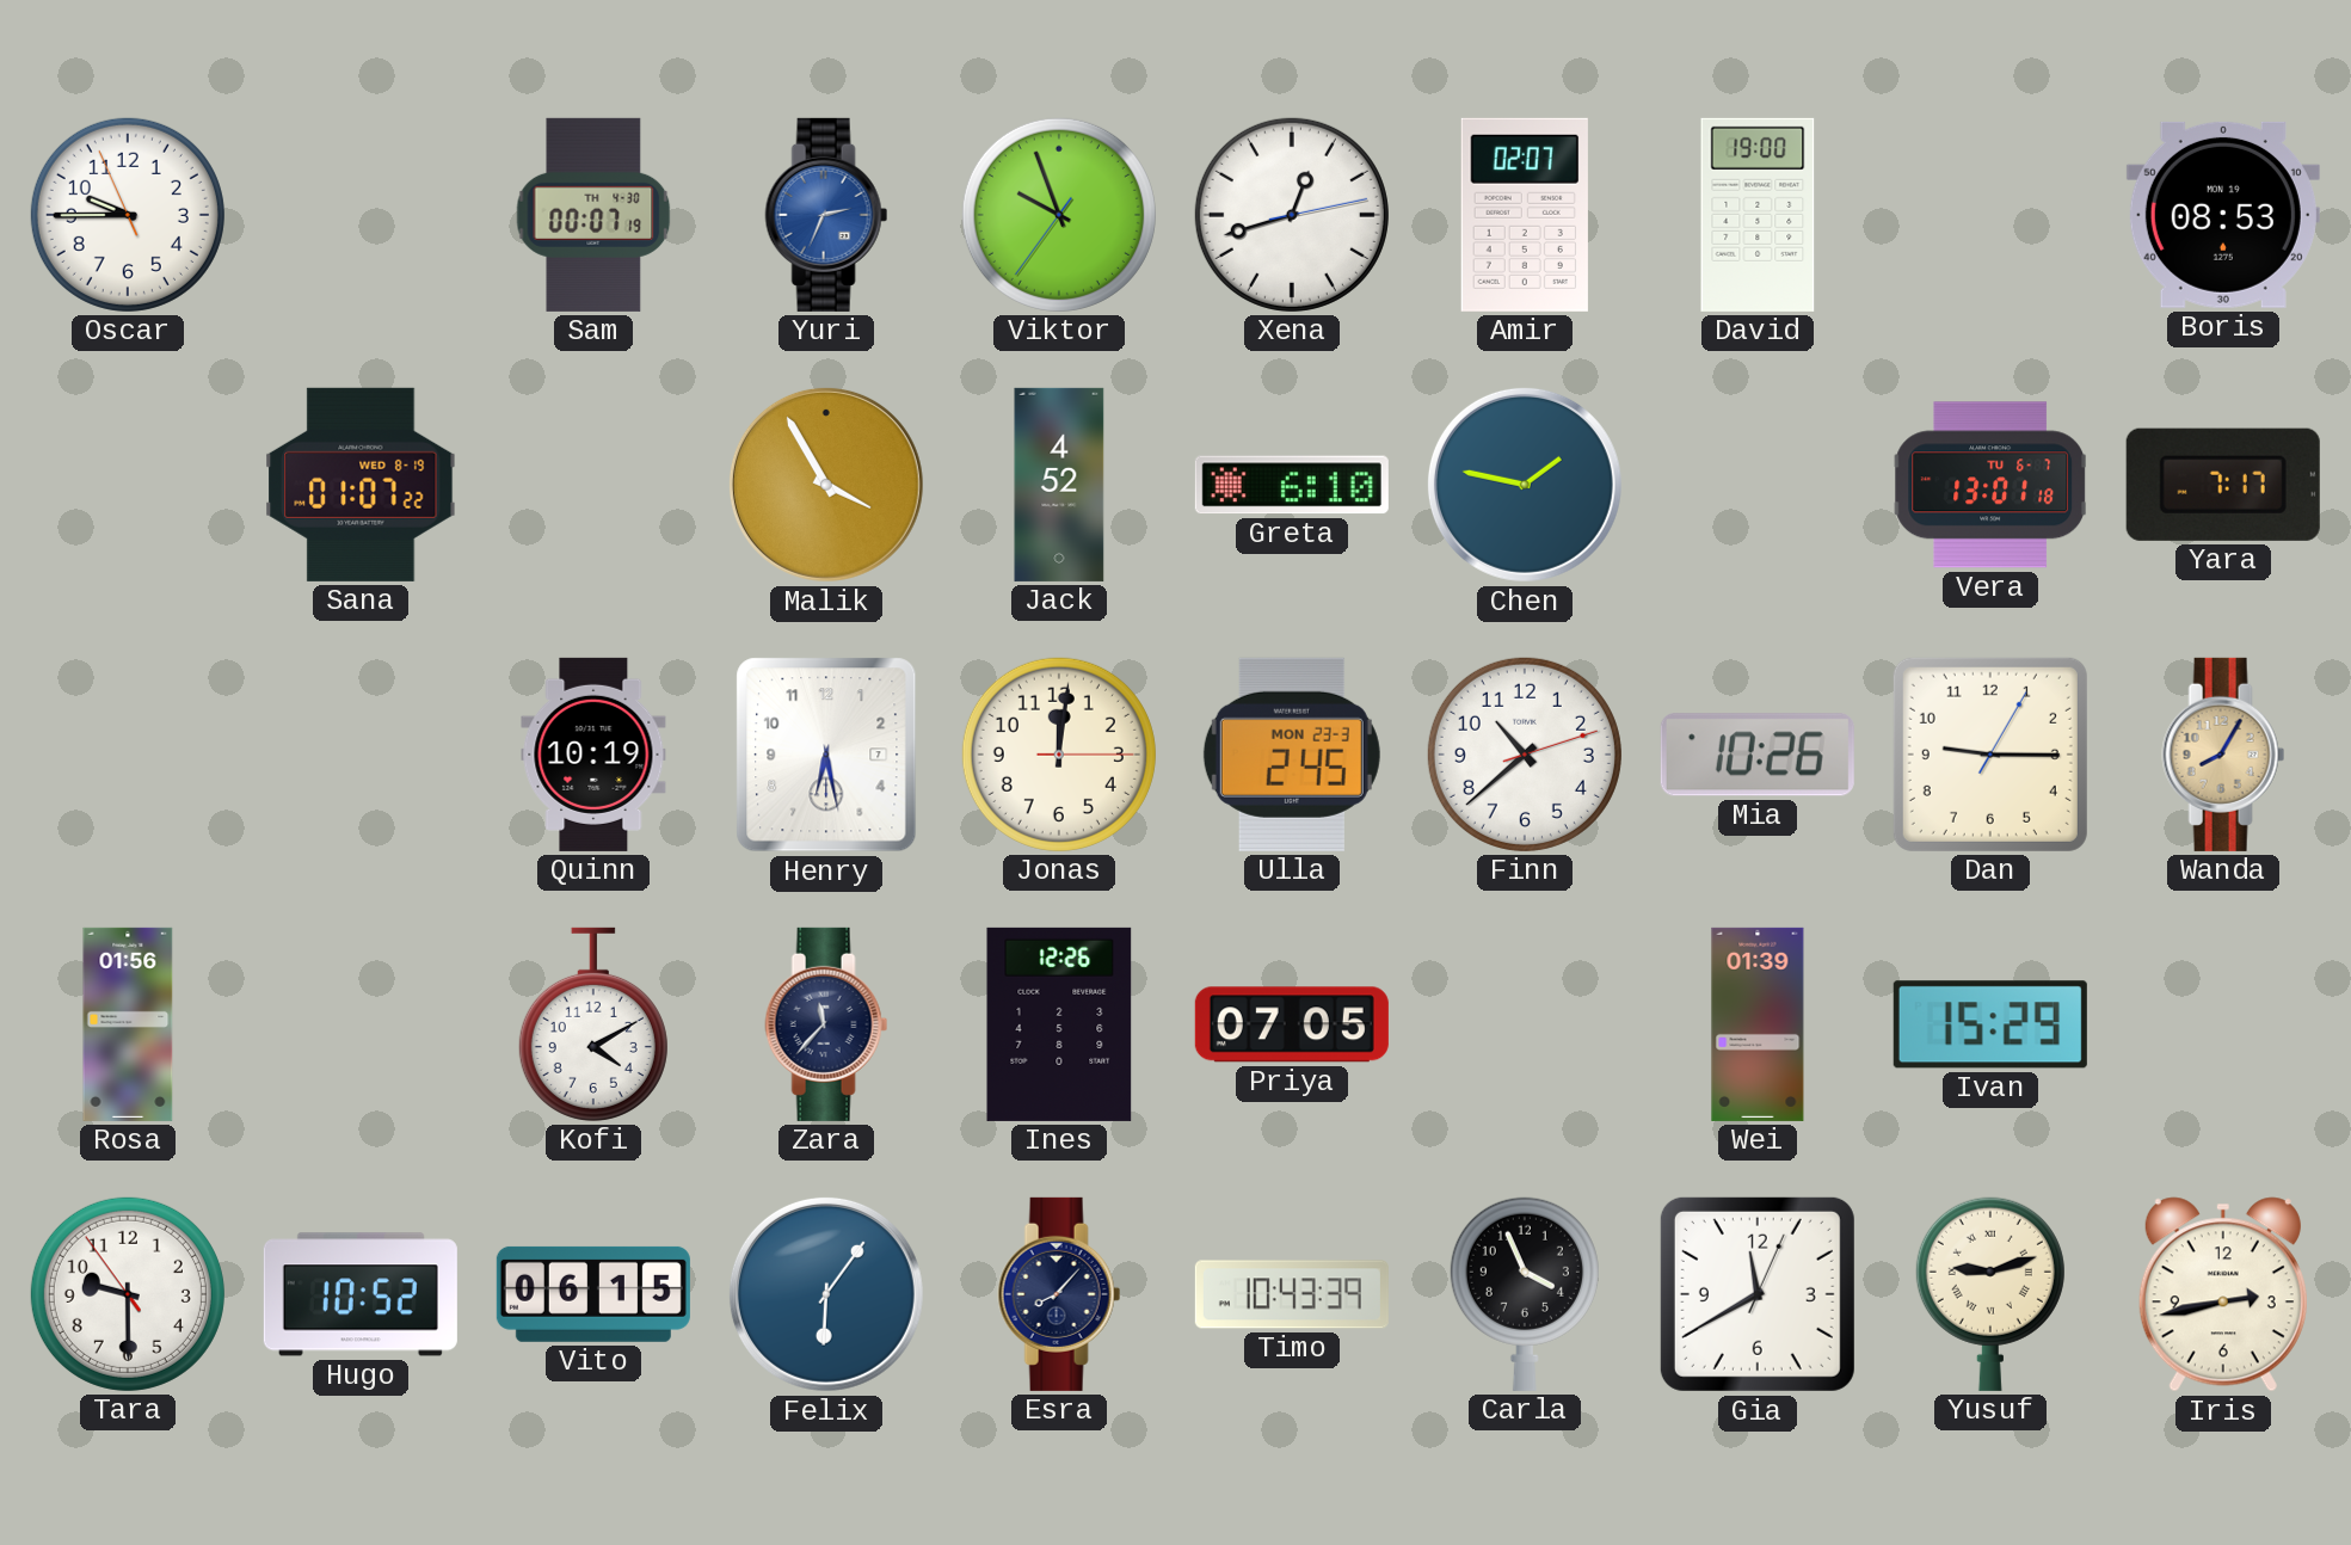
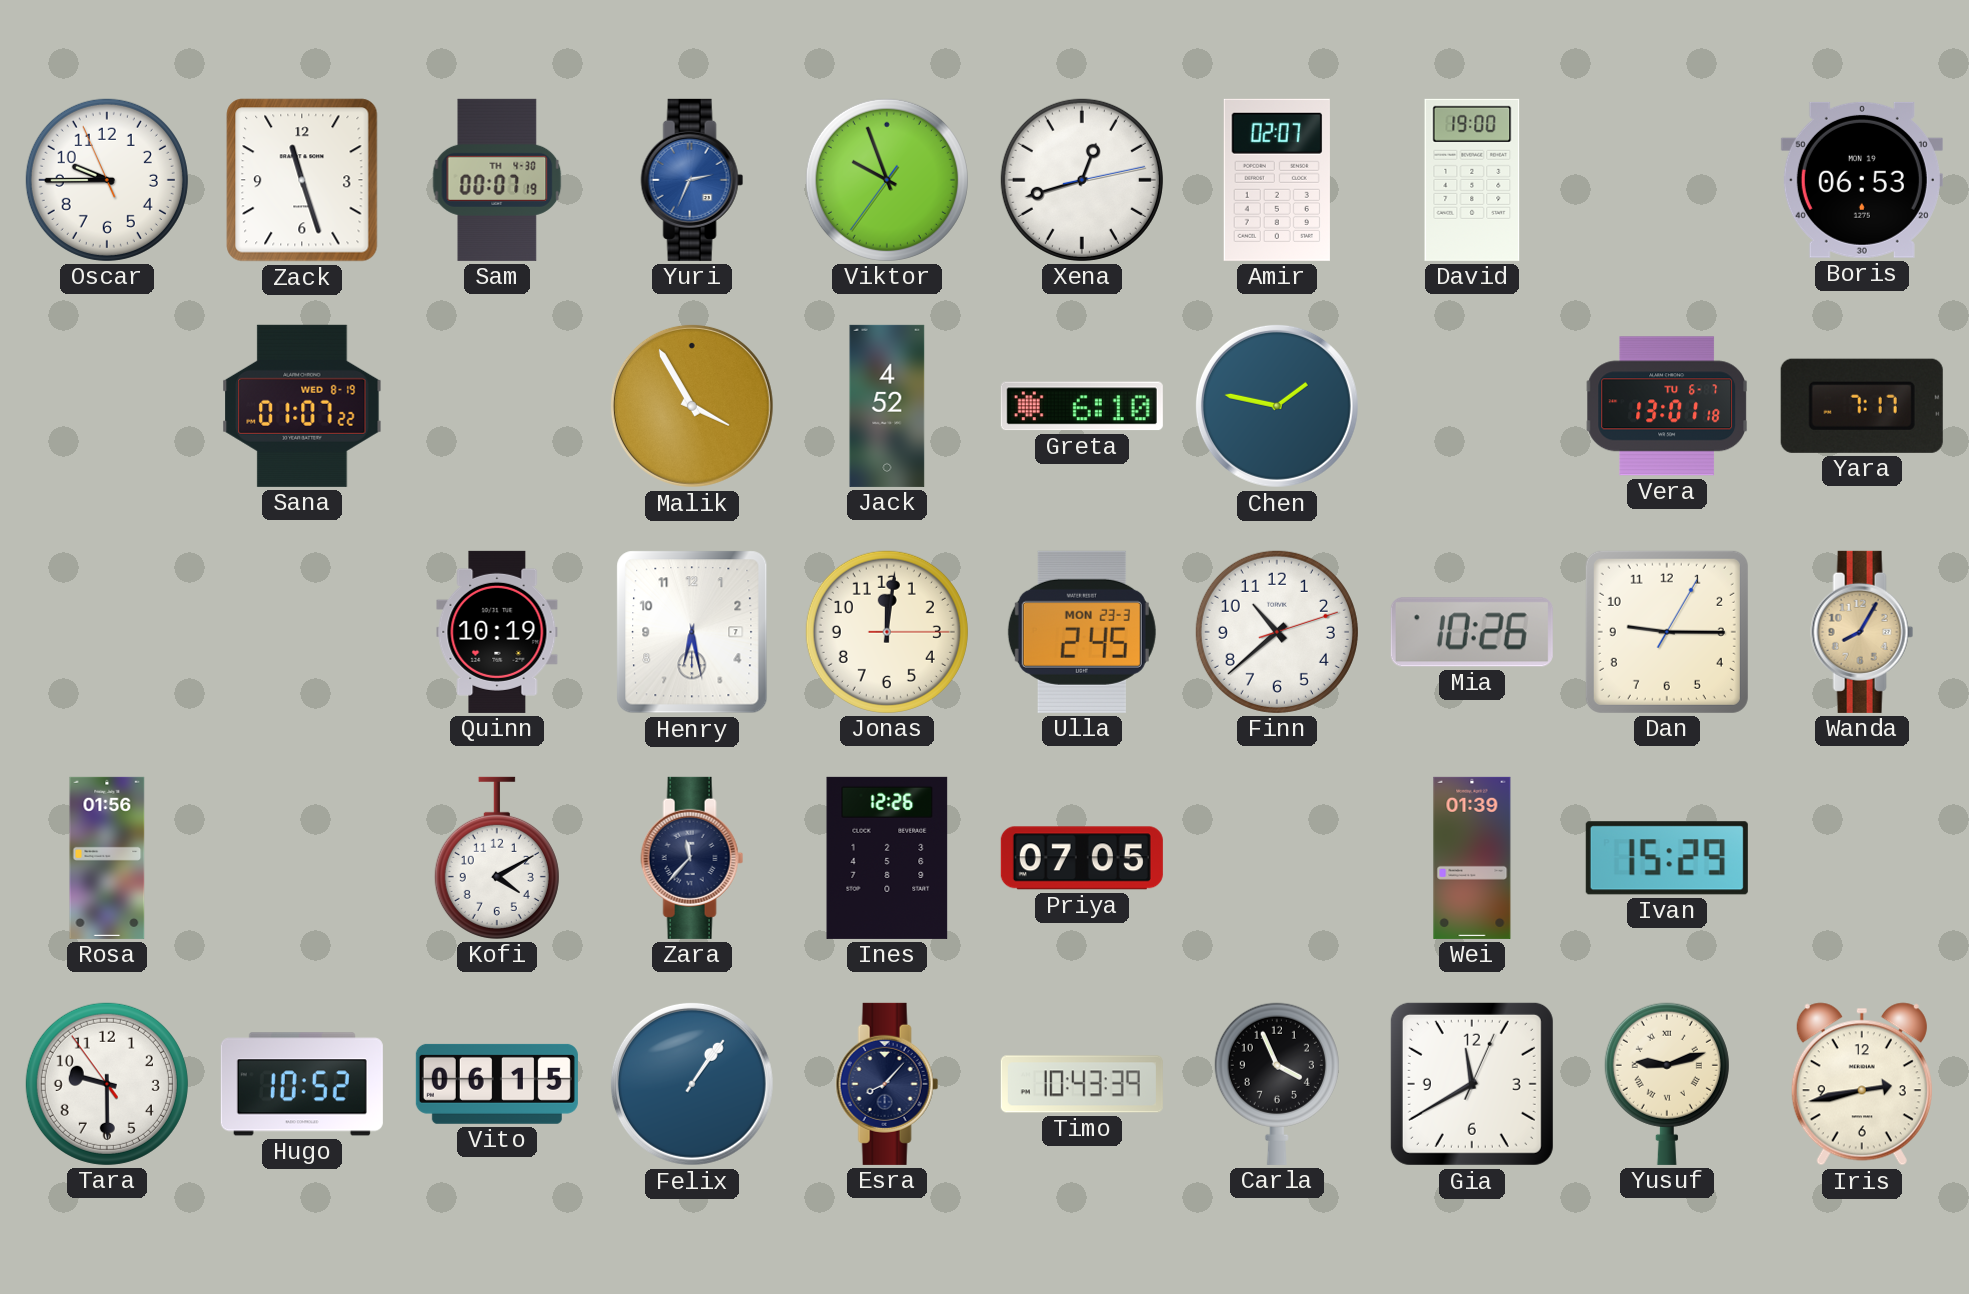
Zack: none -> 11:27 (302, 180)
Boris: 08:53 -> 06:53 (1862, 180)
Felix: 6:06 -> 1:06 (692, 1084)
